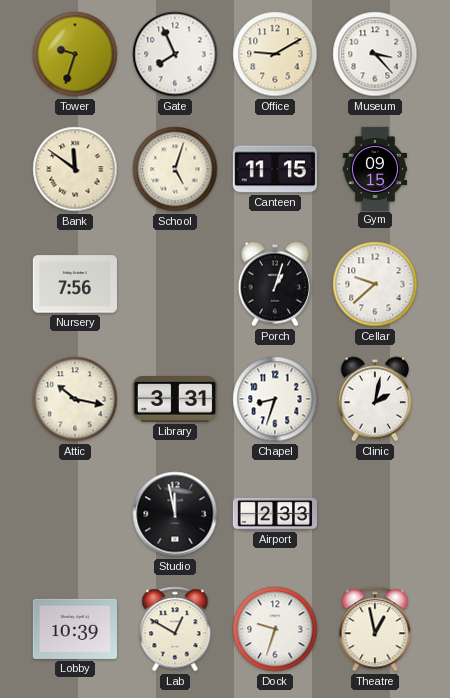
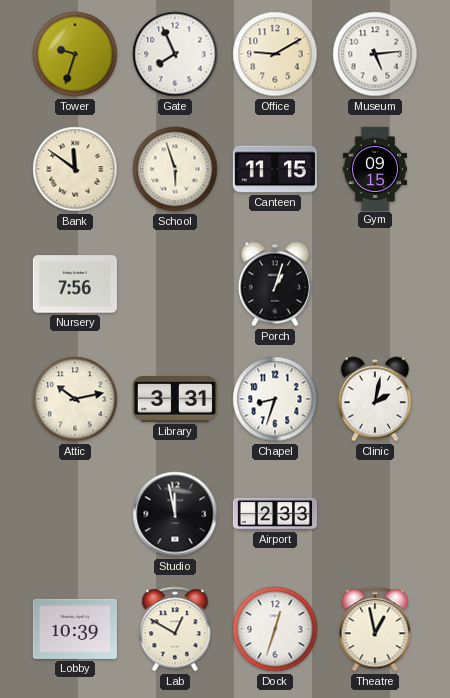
Museum: 3:23 -> 5:14 (375, 54)
School: 5:03 -> 5:57 (175, 169)
Cellar: 9:38 -> none (375, 284)
Attic: 10:17 -> 10:13 (75, 399)
Dock: 9:33 -> 12:33 (275, 629)
